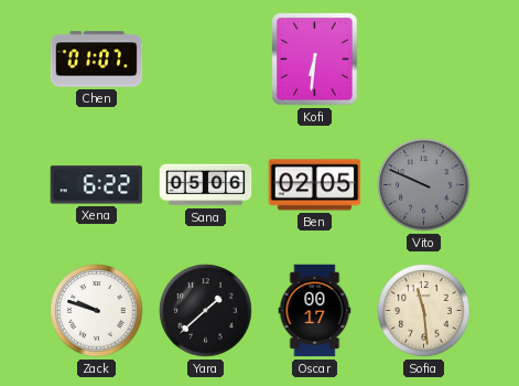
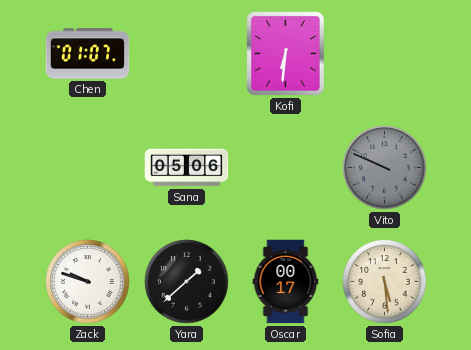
Xena: 6:22 -> none (97, 185)
Ben: 02:05 -> none (315, 185)
Sofia: 11:29 -> 5:29 (385, 282)
